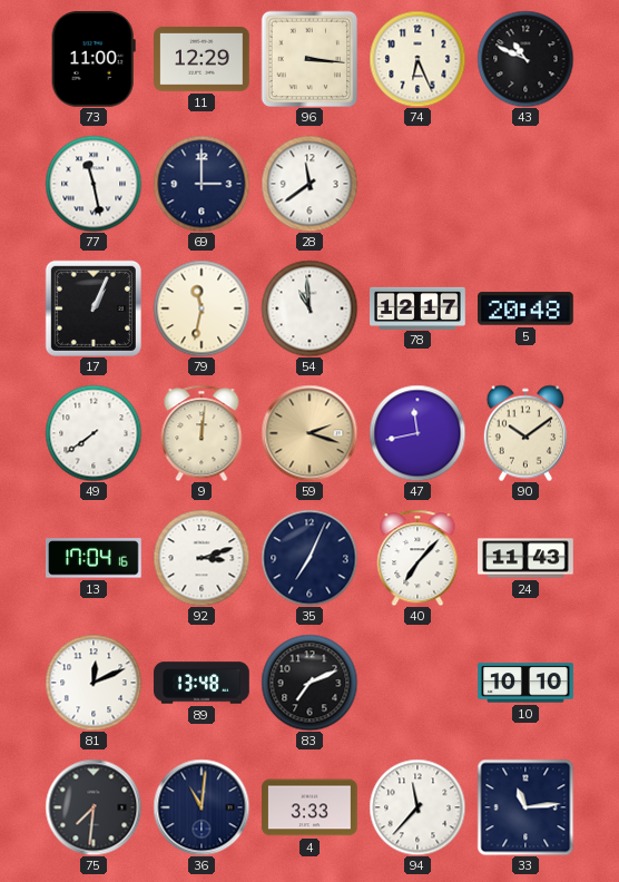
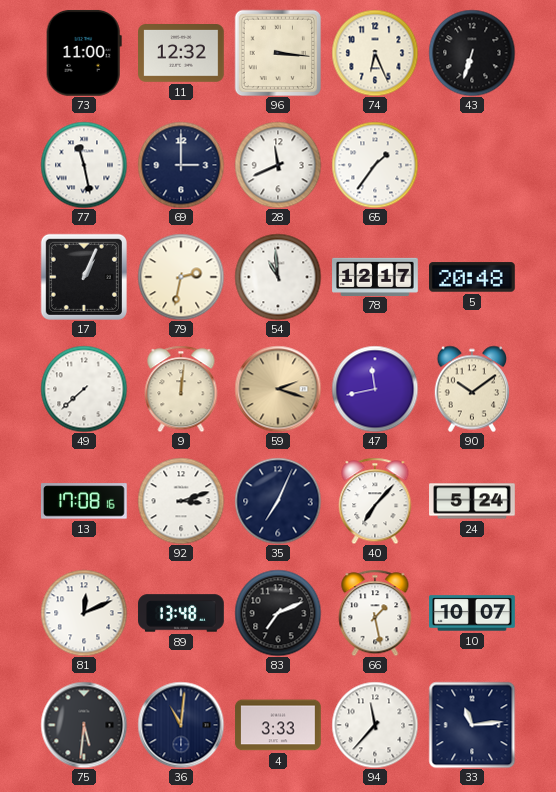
11: 12:29 -> 12:32 (182, 54)
43: 10:49 -> 6:33 (472, 53)
28: 11:39 -> 11:41 (278, 165)
65: none -> 1:36 (375, 165)
79: 11:32 -> 2:32 (181, 277)
49: 7:39 -> 7:38 (84, 389)
13: 17:04 -> 17:08 (85, 501)
24: 11:43 -> 5:24 (472, 501)
66: none -> 1:28 (375, 613)
10: 10:10 -> 10:07 (472, 613)
75: 7:31 -> 5:31 (84, 725)
